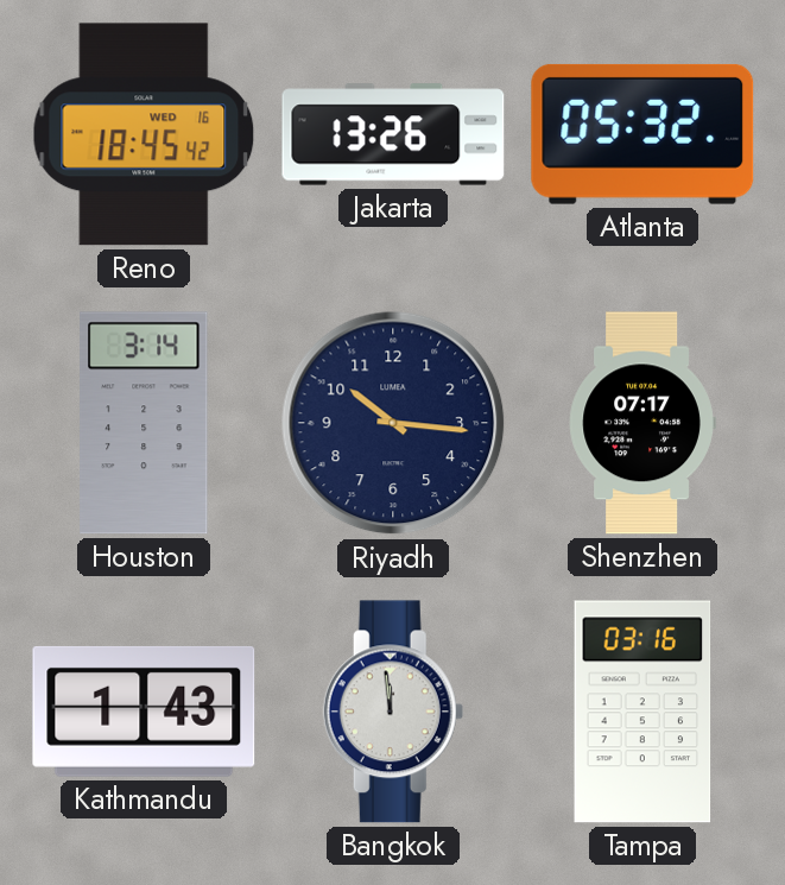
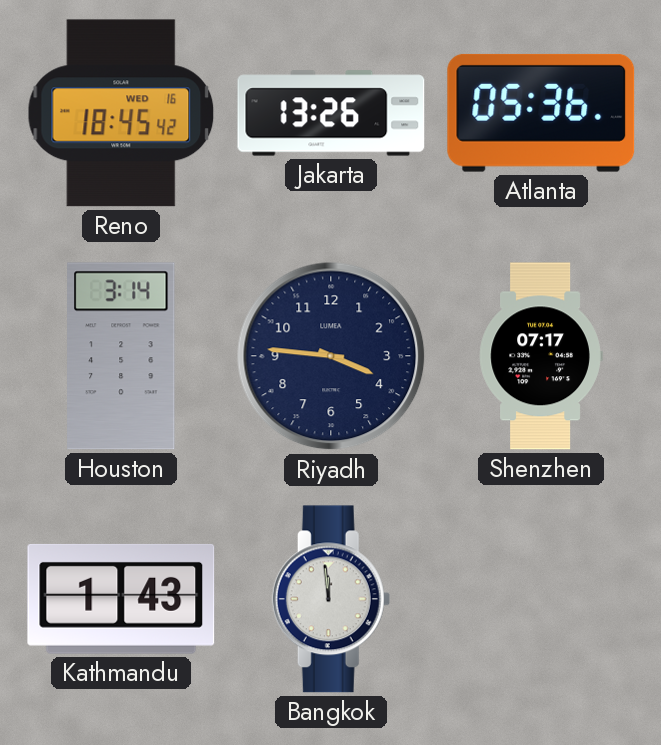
Atlanta: 05:32 -> 05:36 (541, 113)
Riyadh: 10:16 -> 3:46 (331, 356)
Tampa: 03:16 -> none (642, 712)
